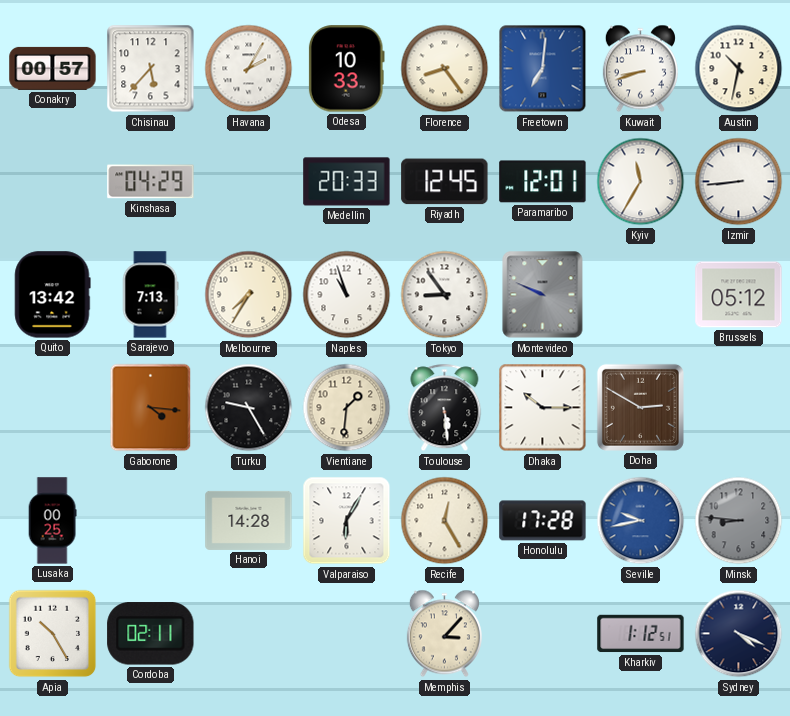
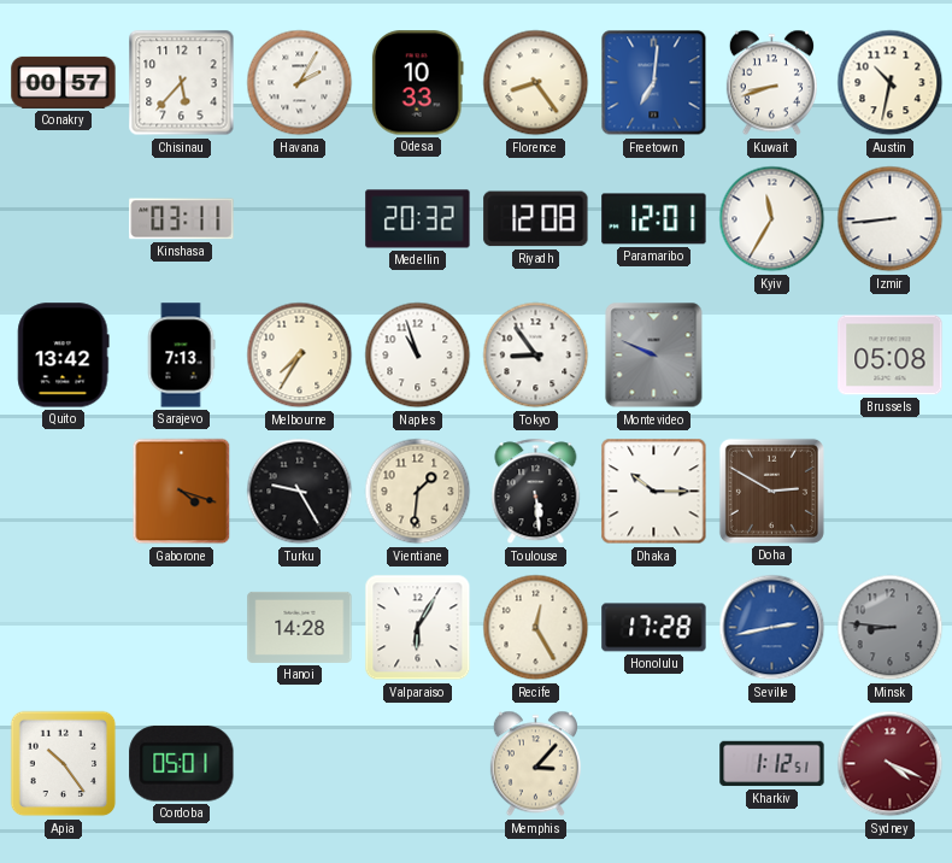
Kinshasa: 04:29 -> 03:11 (182, 219)
Medellin: 20:33 -> 20:32 (418, 219)
Riyadh: 12:45 -> 12:08 (536, 219)
Brussels: 05:12 -> 05:08 (891, 356)
Gaborone: 4:16 -> 4:18 (182, 492)
Lusaka: 00:25 -> none (52, 521)
Seville: 9:43 -> 2:43 (772, 628)
Apia: 10:25 -> 10:24 (64, 764)
Cordoba: 02:11 -> 05:01 (182, 764)
Sydney dial: navy -> burgundy (891, 764)
